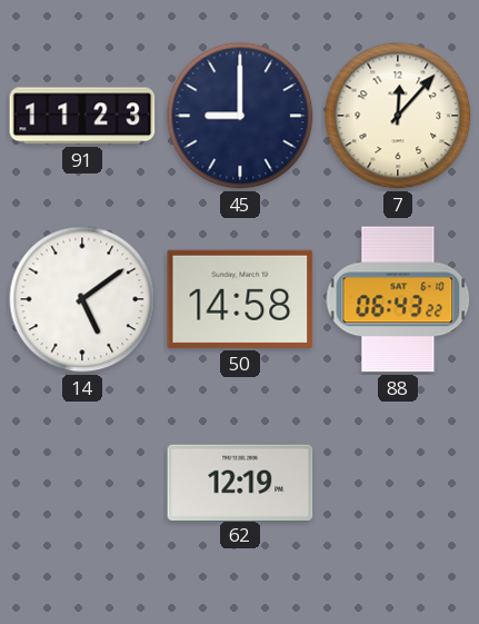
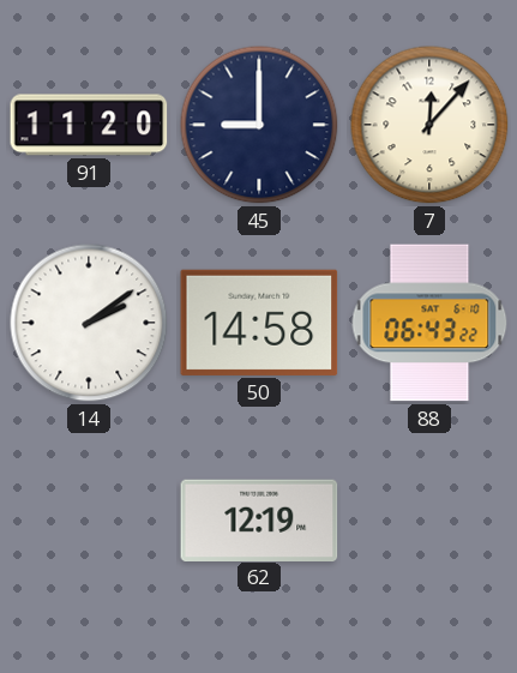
91: 11:23 -> 11:20 (89, 125)
14: 5:09 -> 2:09 (89, 323)
